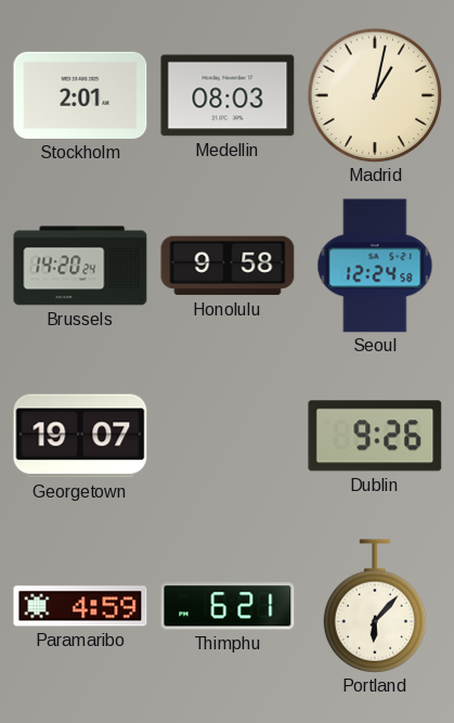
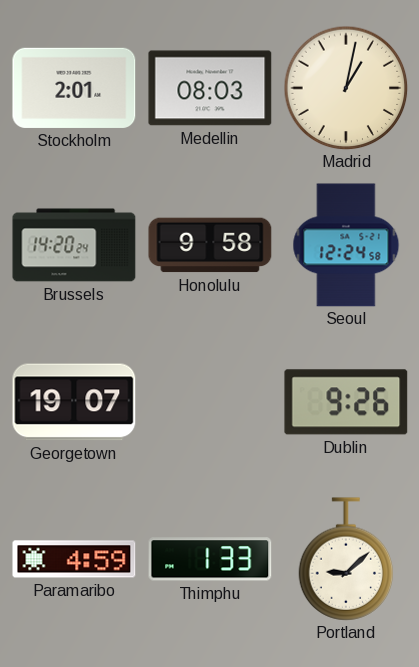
Thimphu: 6:21 -> 1:33 (210, 559)
Portland: 6:07 -> 9:08 (346, 559)
